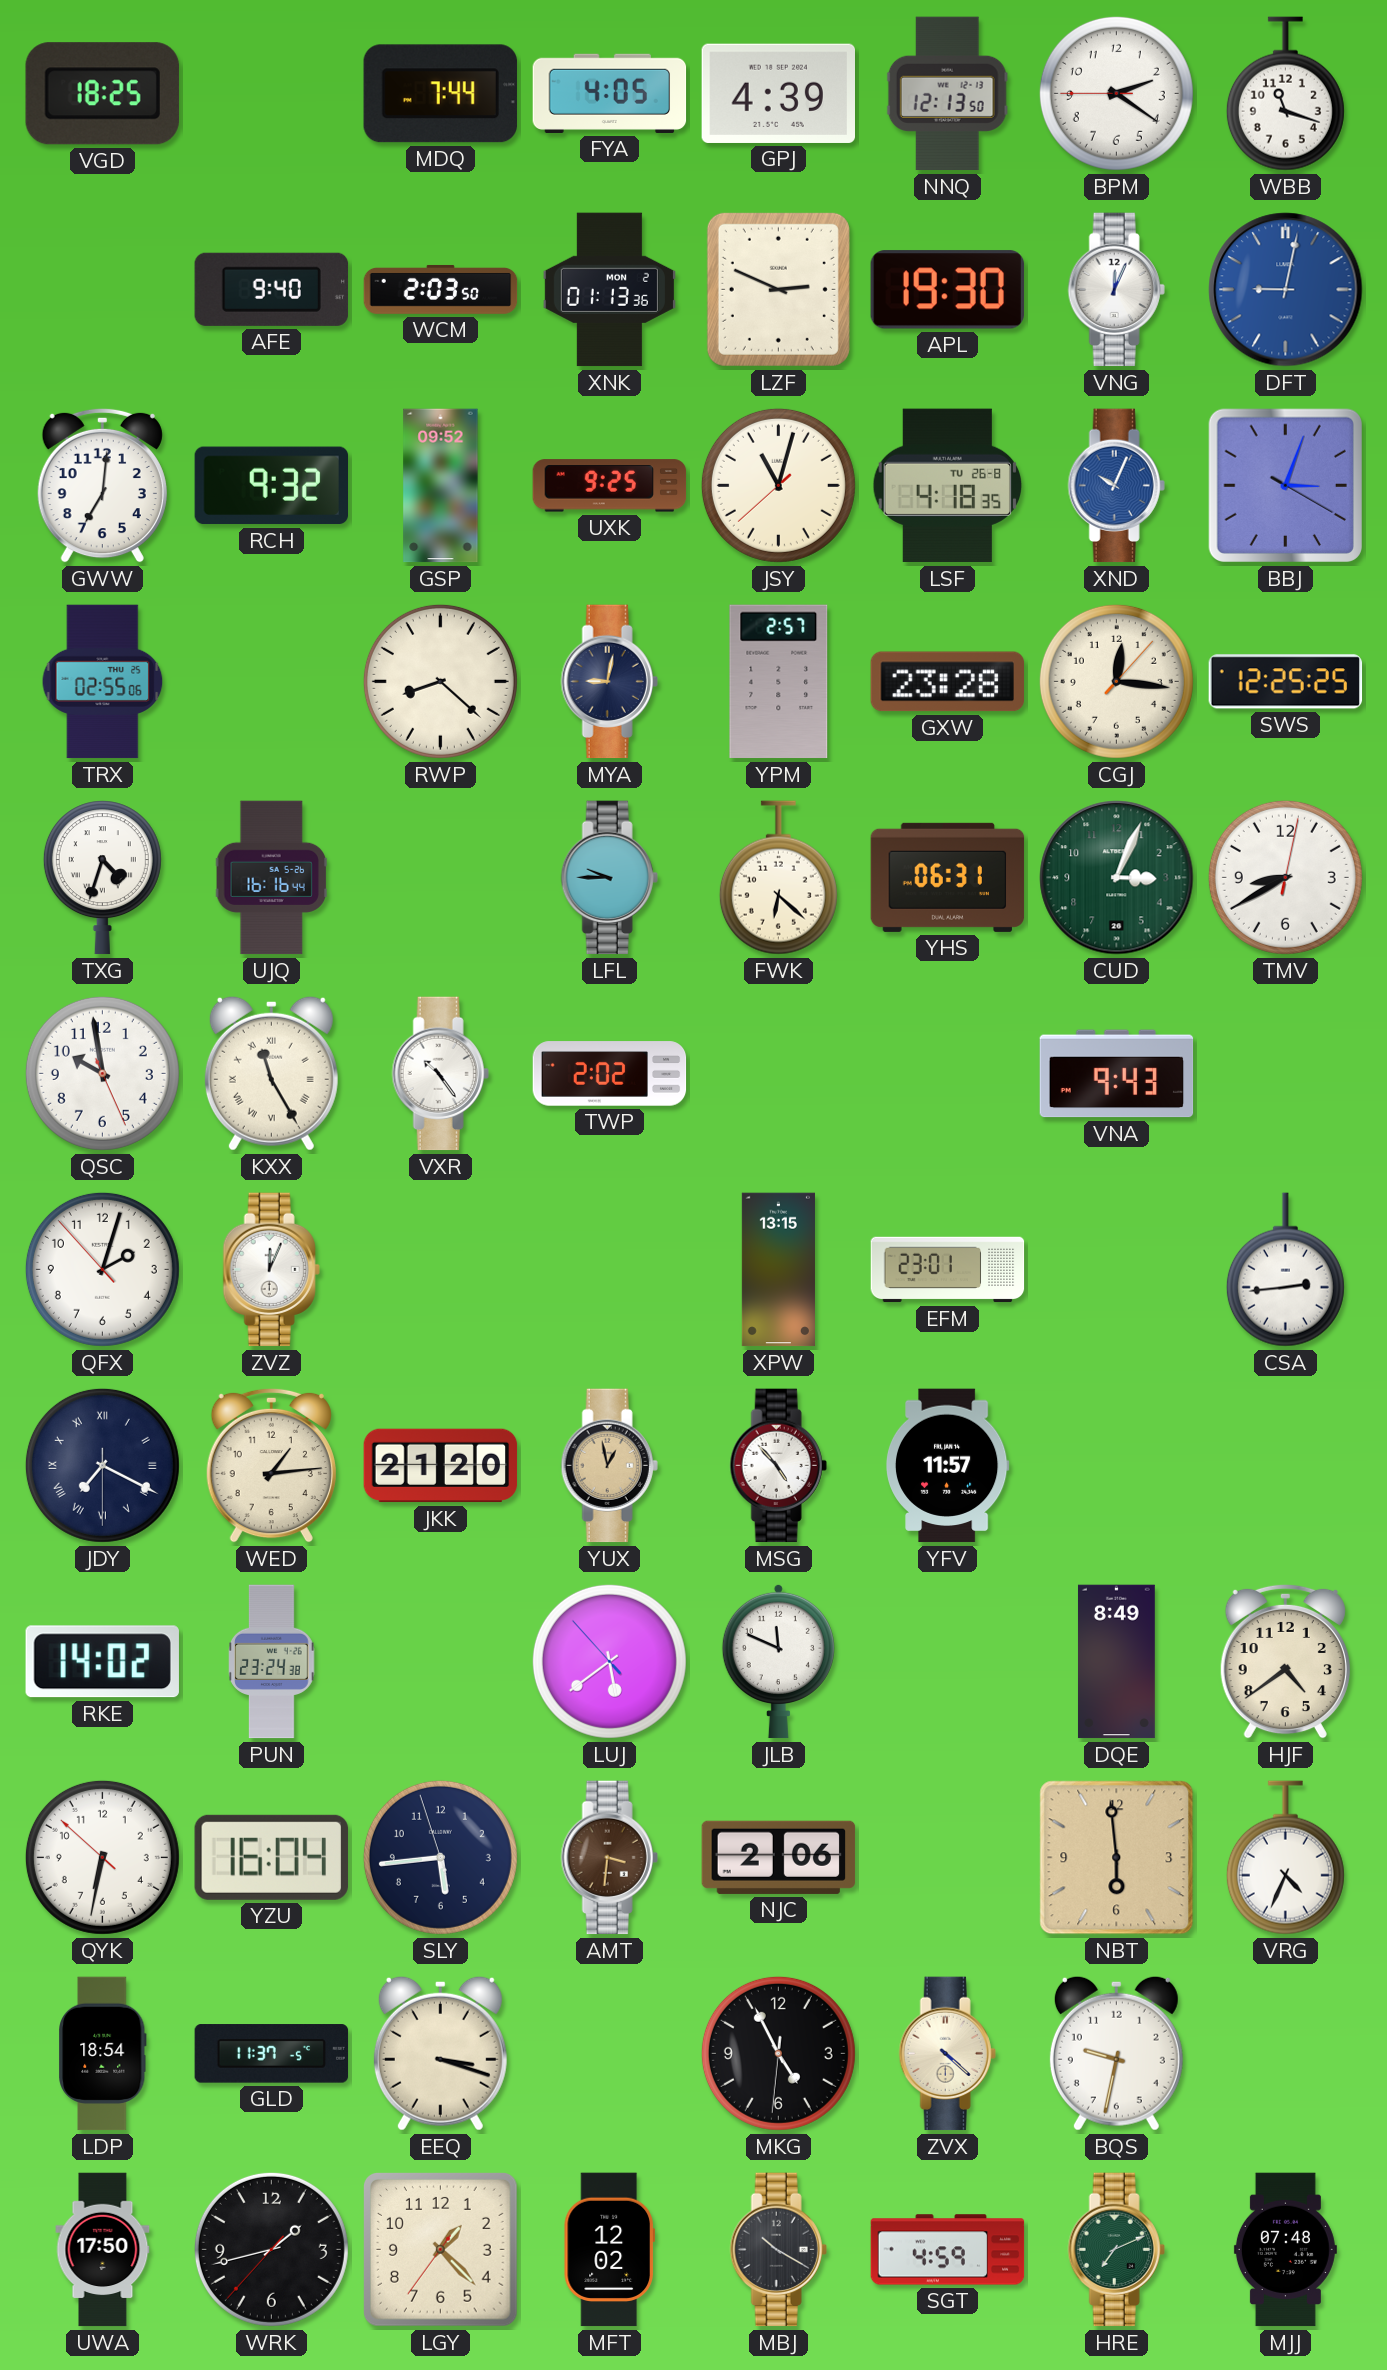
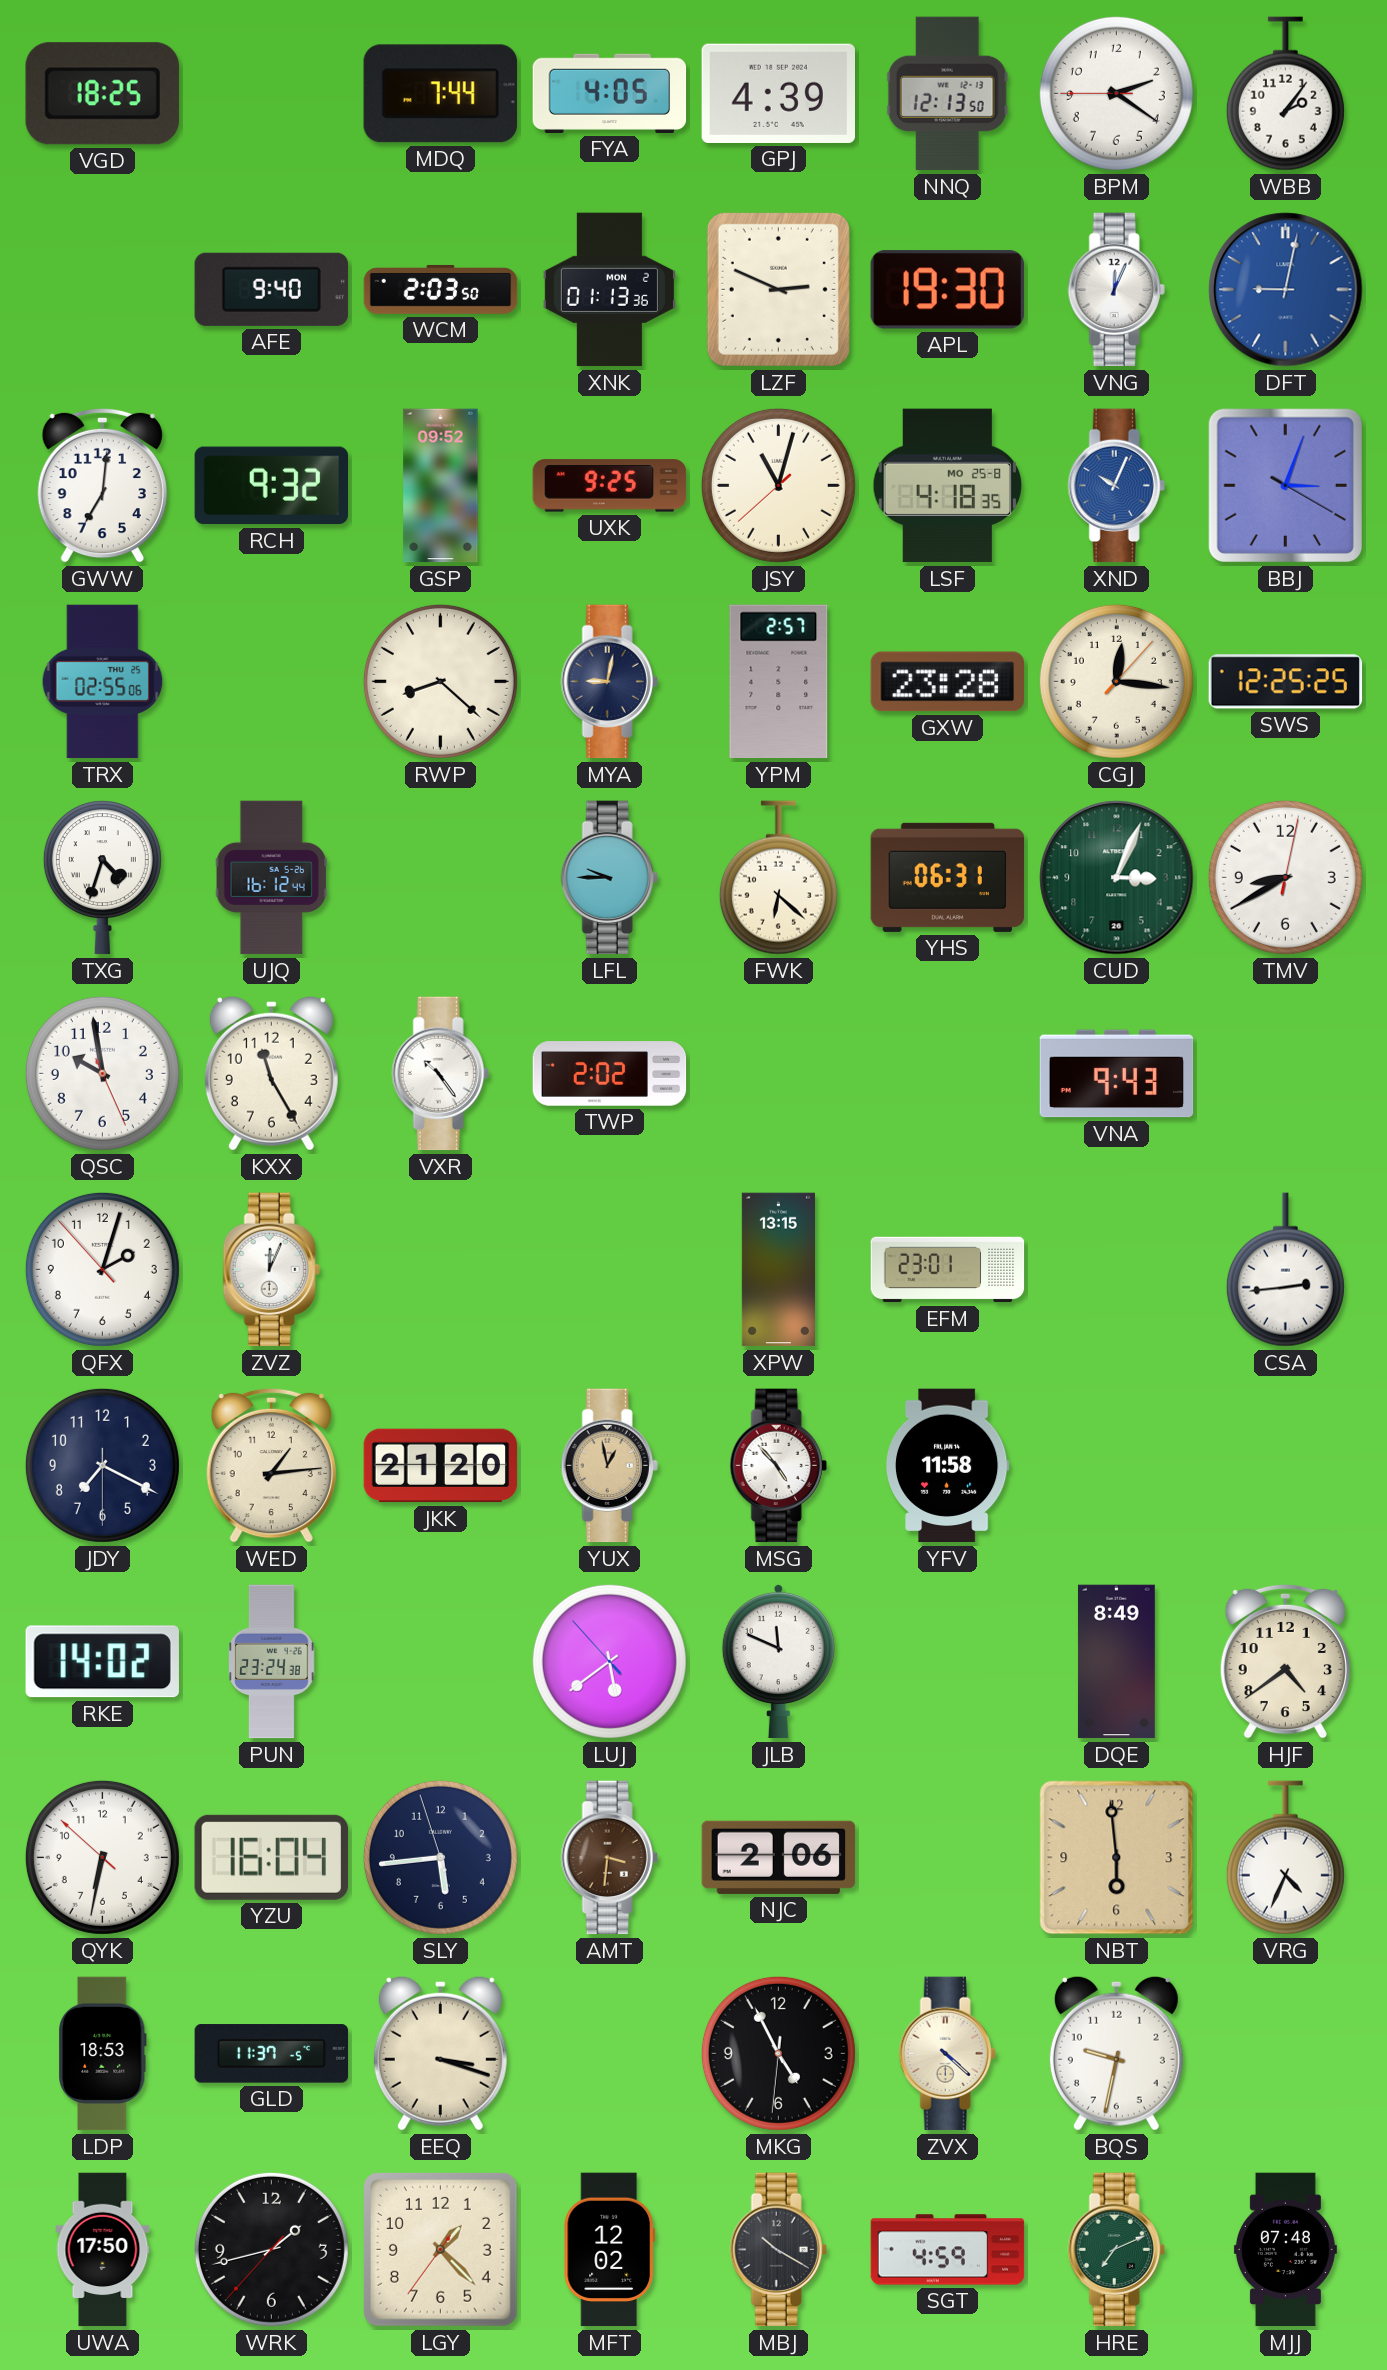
WBB: 11:18 -> 2:06 (1285, 94)
LSF date: TU 26-8 -> MO 25-8 (947, 486)
UJQ: 16:16 -> 16:12 (271, 878)
KXX numerals: Roman -> Arabic (271, 1073)
JDY numerals: Roman -> Arabic (102, 1465)
YFV: 11:57 -> 11:58 (947, 1466)
LDP: 18:54 -> 18:53 (103, 2054)
